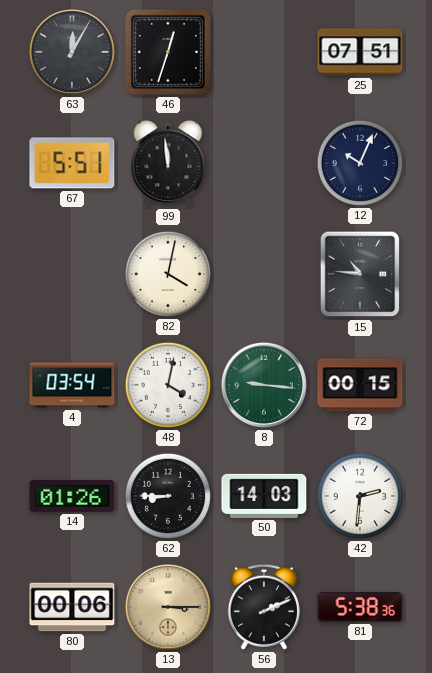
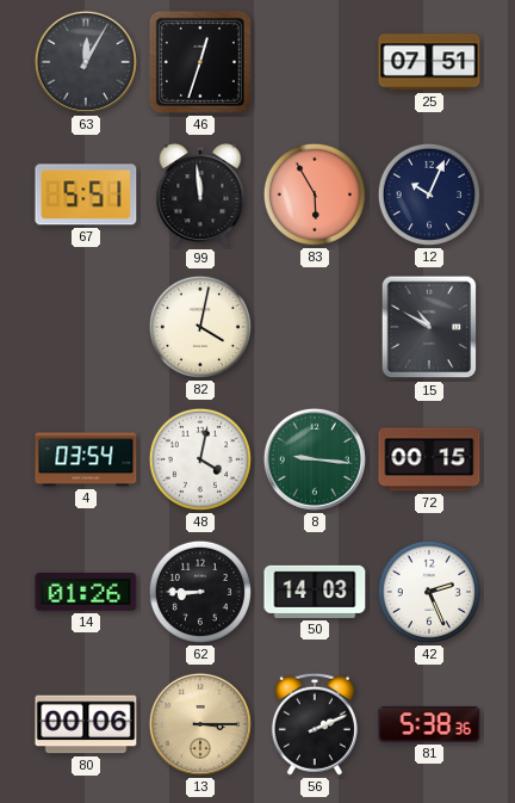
83: none -> 5:55 (315, 194)
15: 10:46 -> 10:50 (429, 327)
42: 2:31 -> 2:26 (429, 592)
